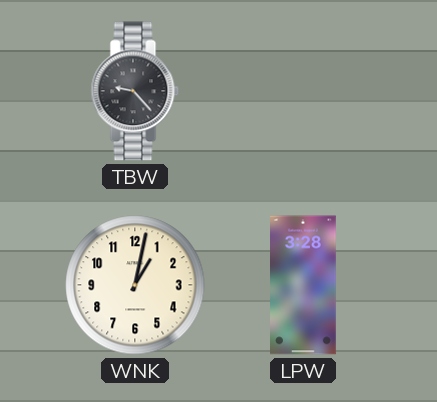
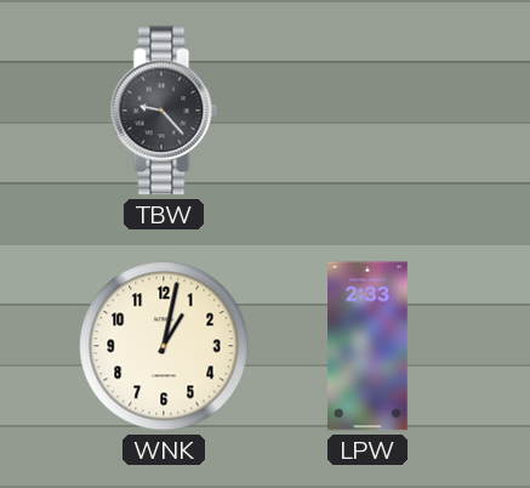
LPW: 3:28 -> 2:33 (369, 346)
